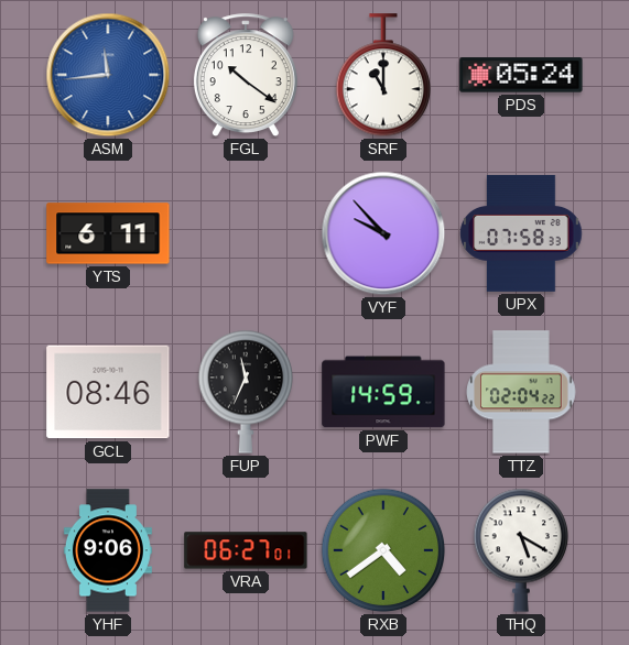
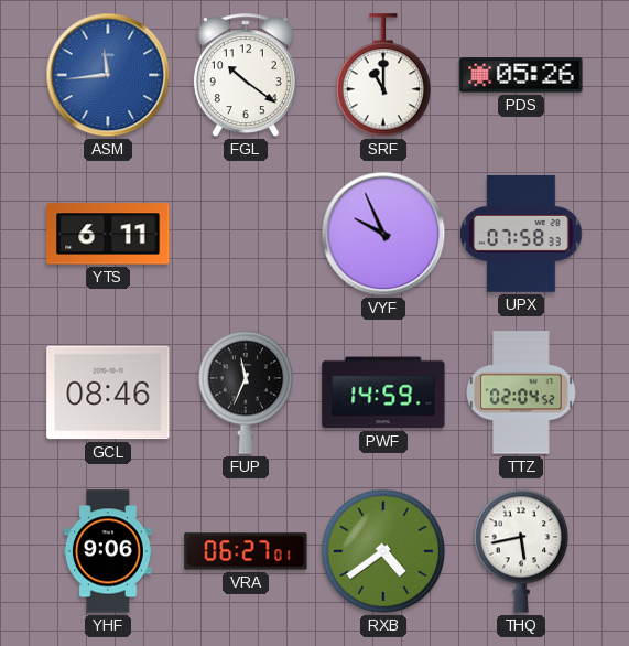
PDS: 05:24 -> 05:26 (521, 75)
VYF: 9:53 -> 9:56 (383, 234)
TTZ: 02:04:22 -> 02:04:52 (521, 392)
THQ: 5:20 -> 5:43 (520, 551)
